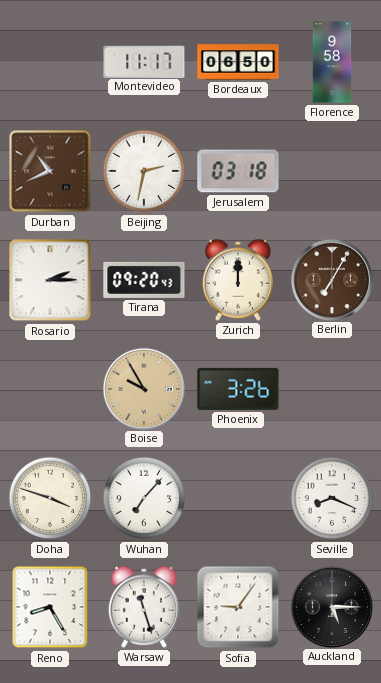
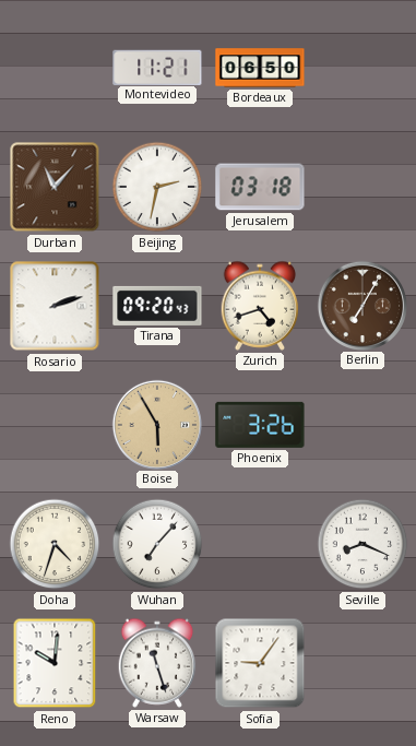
Montevideo: 11:17 -> 11:21 (157, 67)
Florence: 9:58 -> none (332, 62)
Durban: 10:41 -> 11:07 (55, 187)
Rosario: 2:15 -> 2:12 (55, 306)
Zurich: 12:00 -> 4:42 (260, 306)
Boise: 9:55 -> 5:55 (156, 424)
Doha: 3:48 -> 4:33 (55, 544)
Reno: 8:25 -> 10:01 (55, 663)
Auckland: 5:15 -> none (331, 606)
